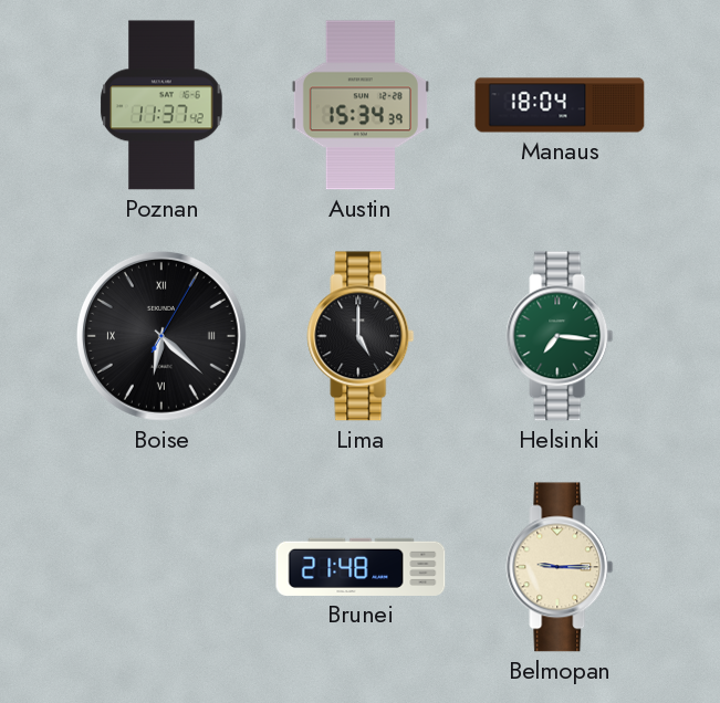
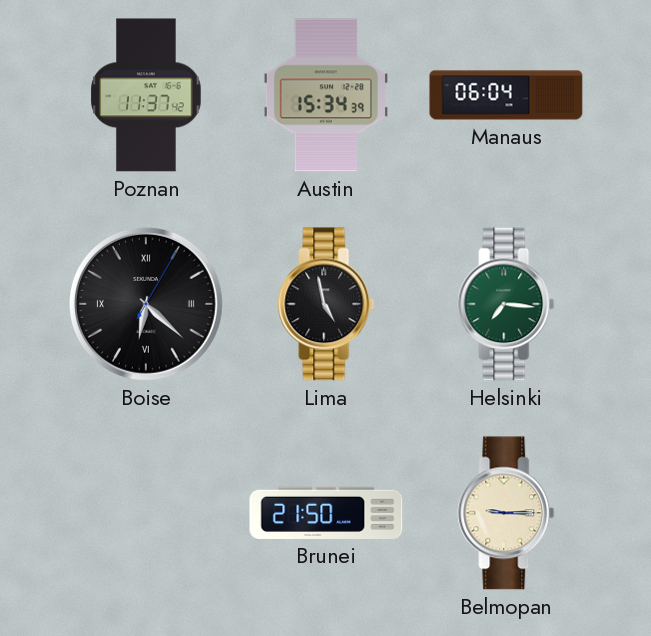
Manaus: 18:04 -> 06:04 (506, 95)
Lima: 5:00 -> 4:58 (326, 304)
Brunei: 21:48 -> 21:50 (326, 513)
